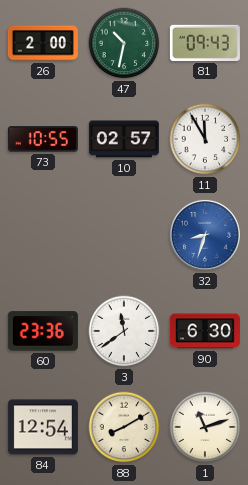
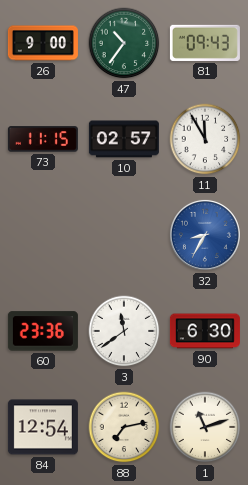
26: 2:00 -> 9:00 (43, 43)
47: 10:32 -> 10:36 (124, 43)
73: 10:55 -> 11:15 (43, 139)
32: 8:33 -> 8:35 (205, 235)
88: 8:10 -> 7:13 (124, 427)
